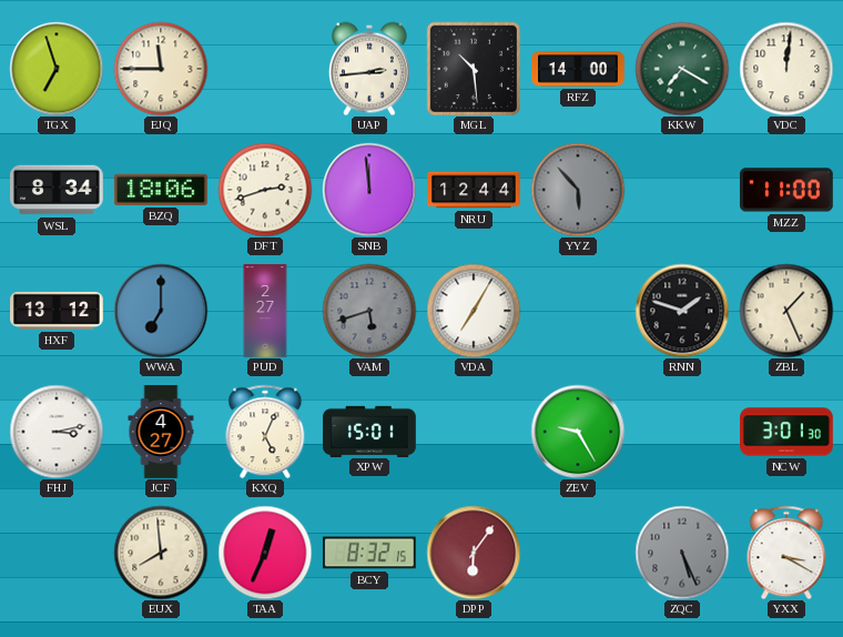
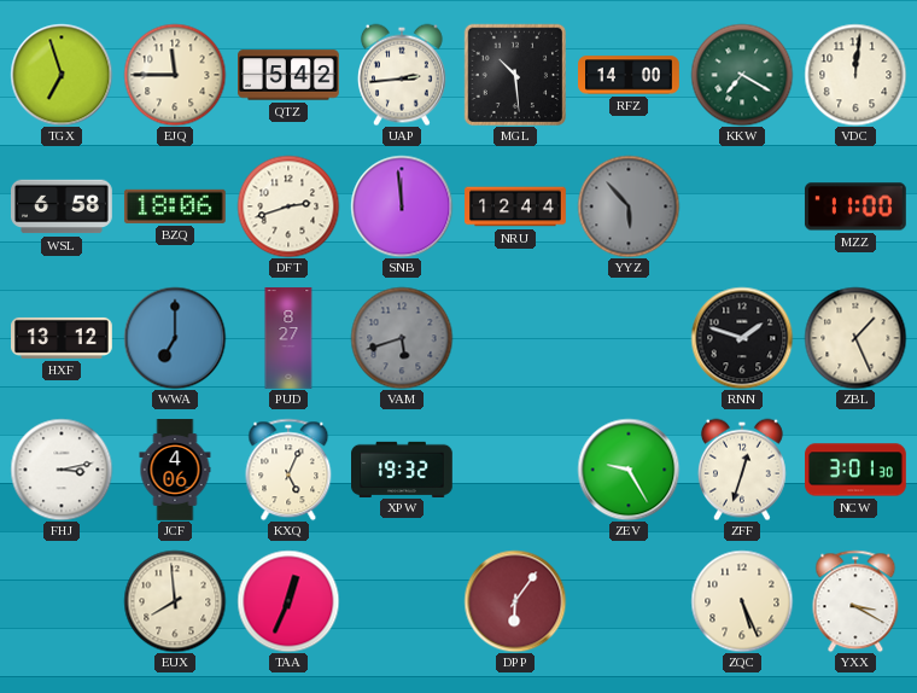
QTZ: none -> 5:42 (290, 75)
WSL: 8:34 -> 6:58 (63, 206)
PUD: 2:27 -> 8:27 (288, 338)
VDA: 7:05 -> none (474, 311)
JCF: 4:27 -> 4:06 (175, 470)
XPW: 15:01 -> 19:32 (402, 468)
ZFF: none -> 12:33 (742, 470)
BCY: 8:32 -> none (369, 553)
ZQC dial: grey -> cream (742, 601)
